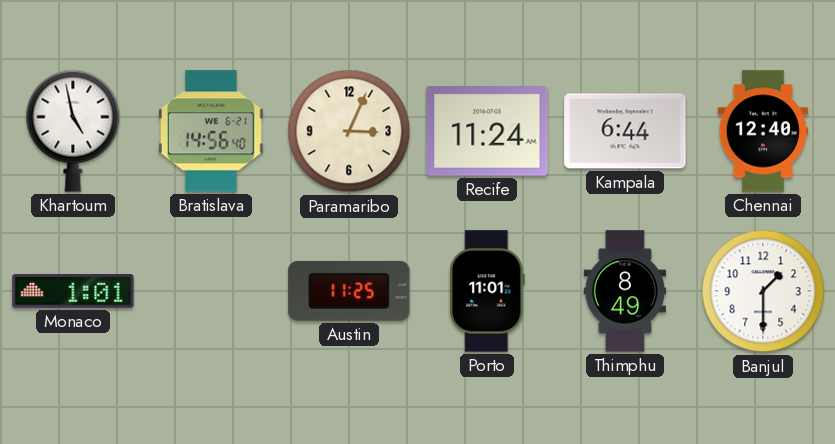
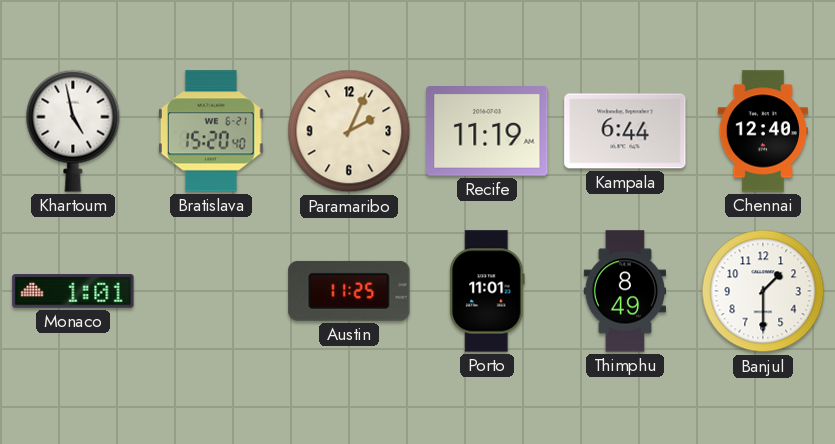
Bratislava: 14:56 -> 15:20 (212, 131)
Paramaribo: 3:04 -> 2:04 (349, 131)
Recife: 11:24 -> 11:19 (487, 132)
